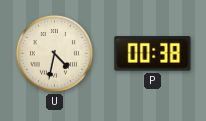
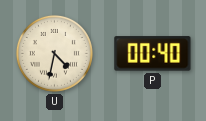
P: 00:38 -> 00:40 (153, 54)
